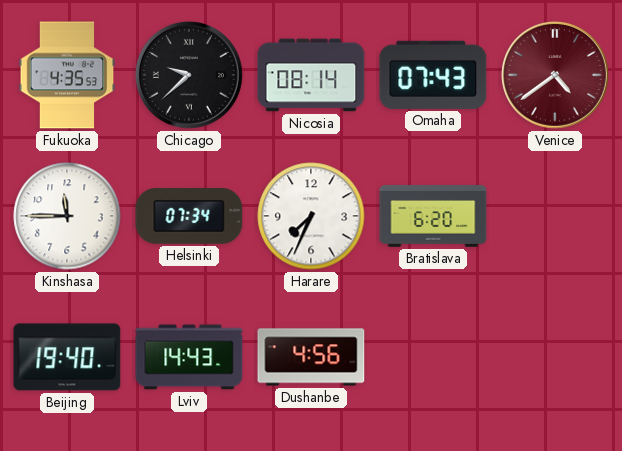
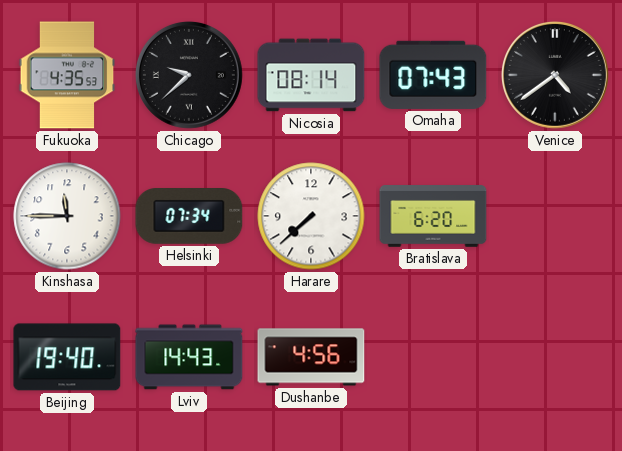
Venice dial: burgundy -> black (555, 75)
Harare: 7:34 -> 7:38 (311, 216)
